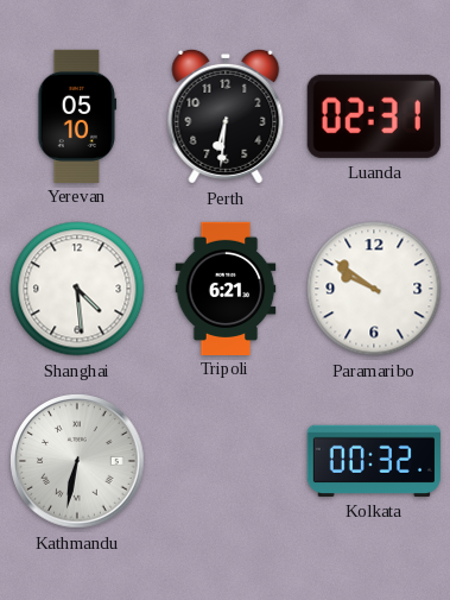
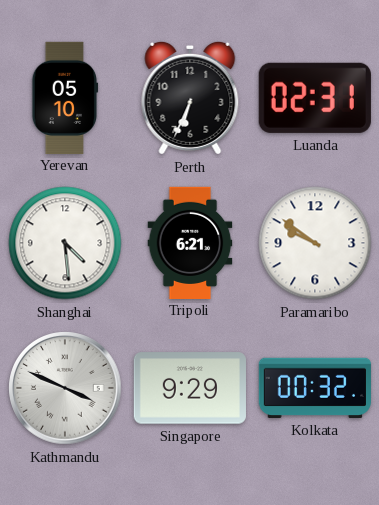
Perth: 6:31 -> 6:34 (190, 98)
Kathmandu: 6:32 -> 3:49 (65, 388)
Singapore: none -> 9:29 (190, 388)
